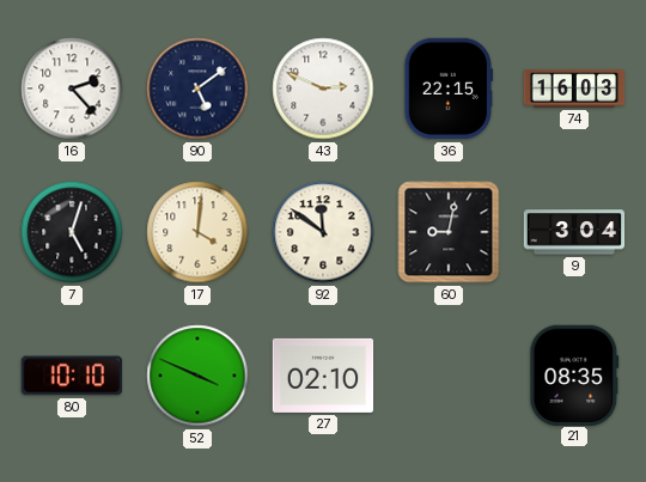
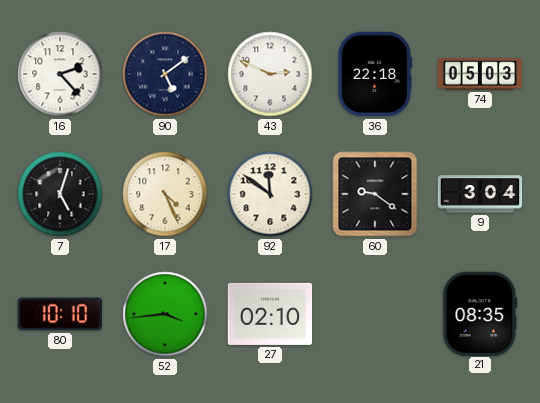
36: 22:15 -> 22:18 (375, 74)
74: 16:03 -> 05:03 (480, 74)
17: 4:01 -> 4:26 (165, 194)
60: 9:02 -> 9:21 (375, 194)
52: 3:49 -> 3:44 (165, 314)
